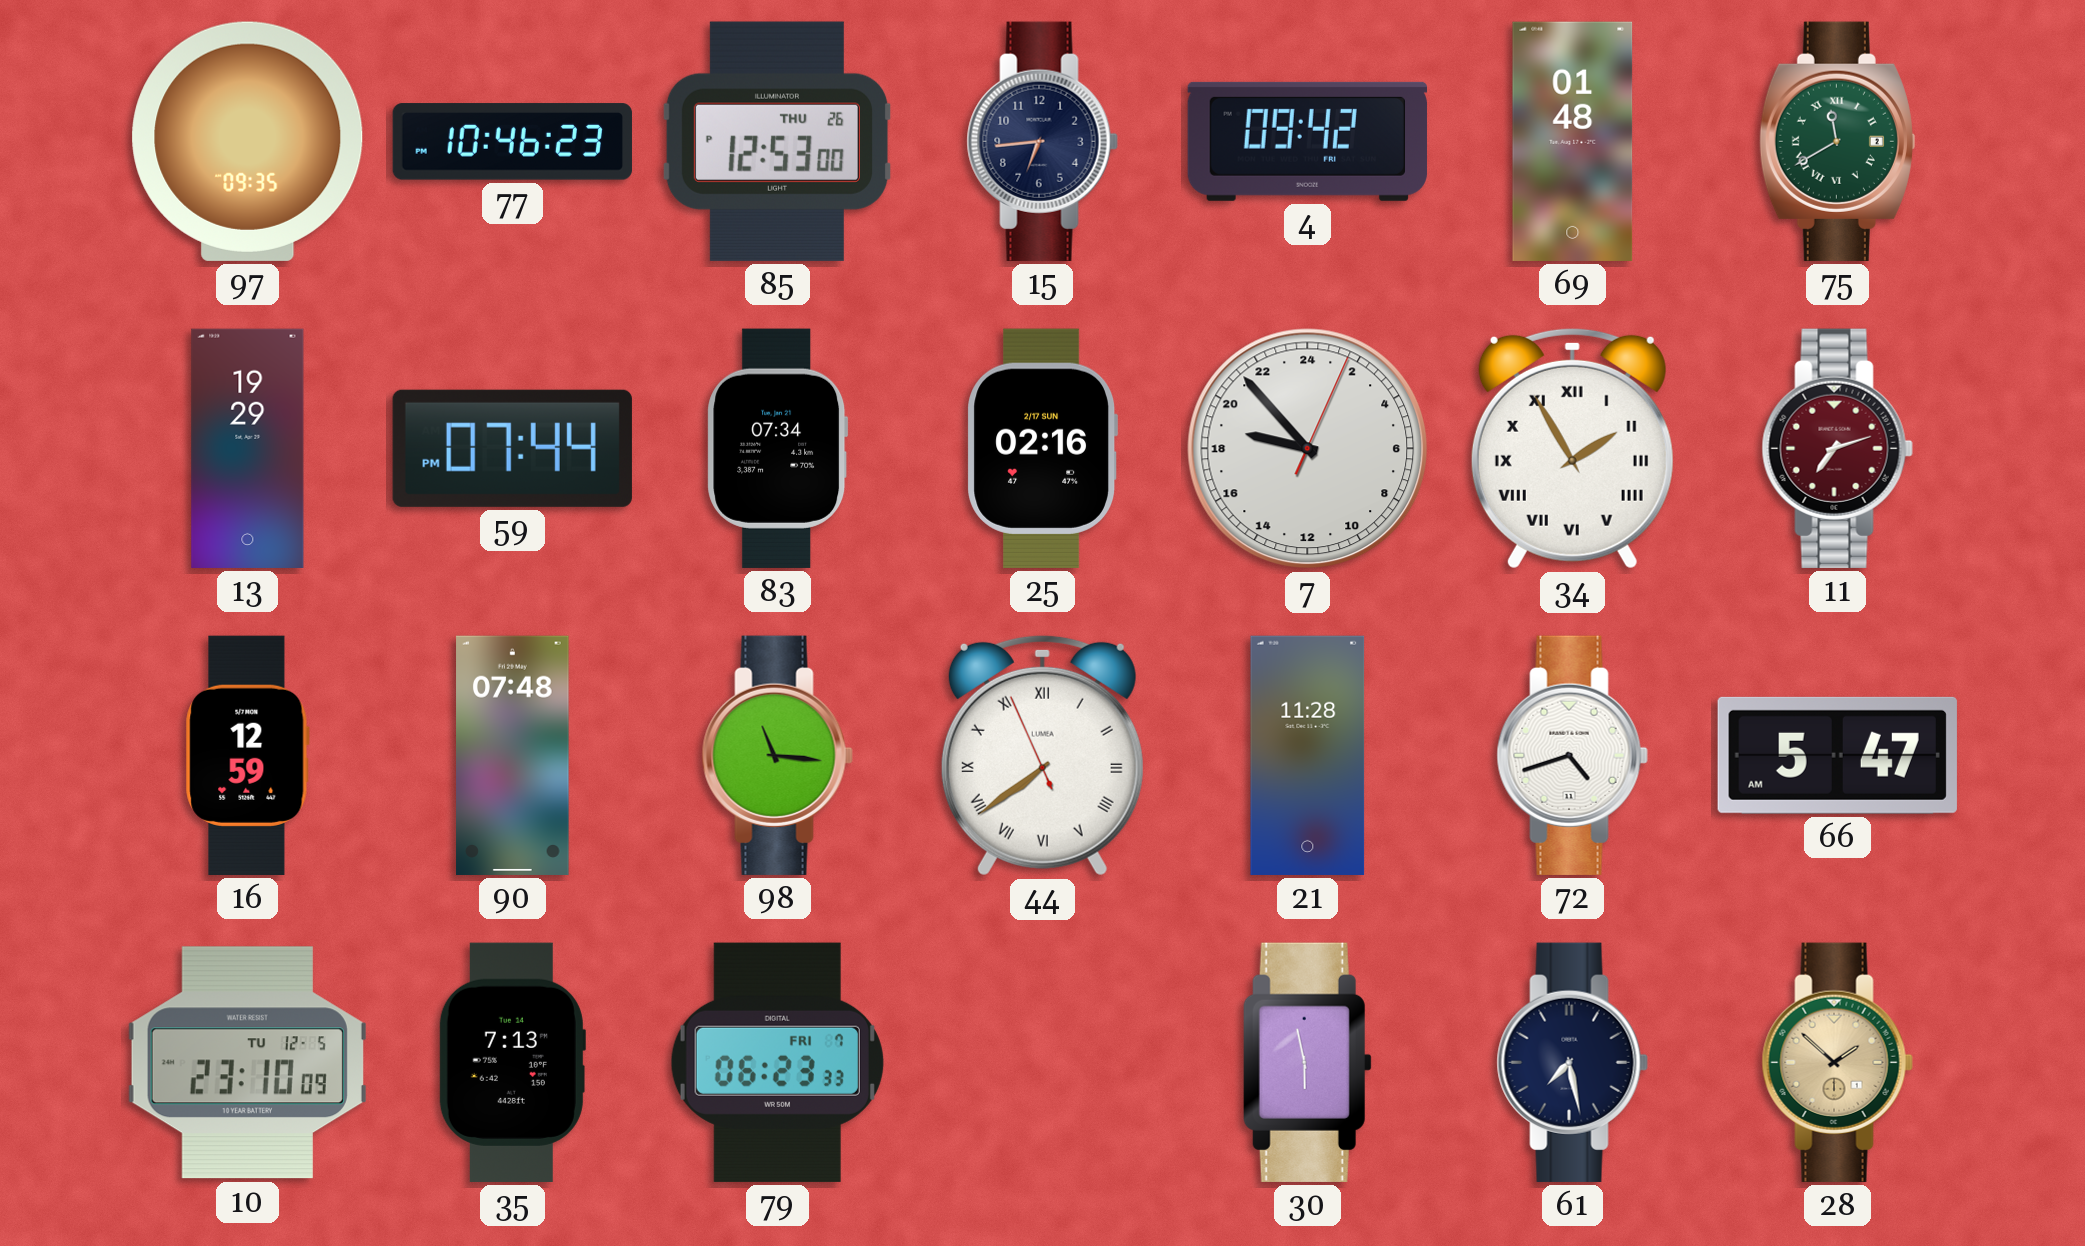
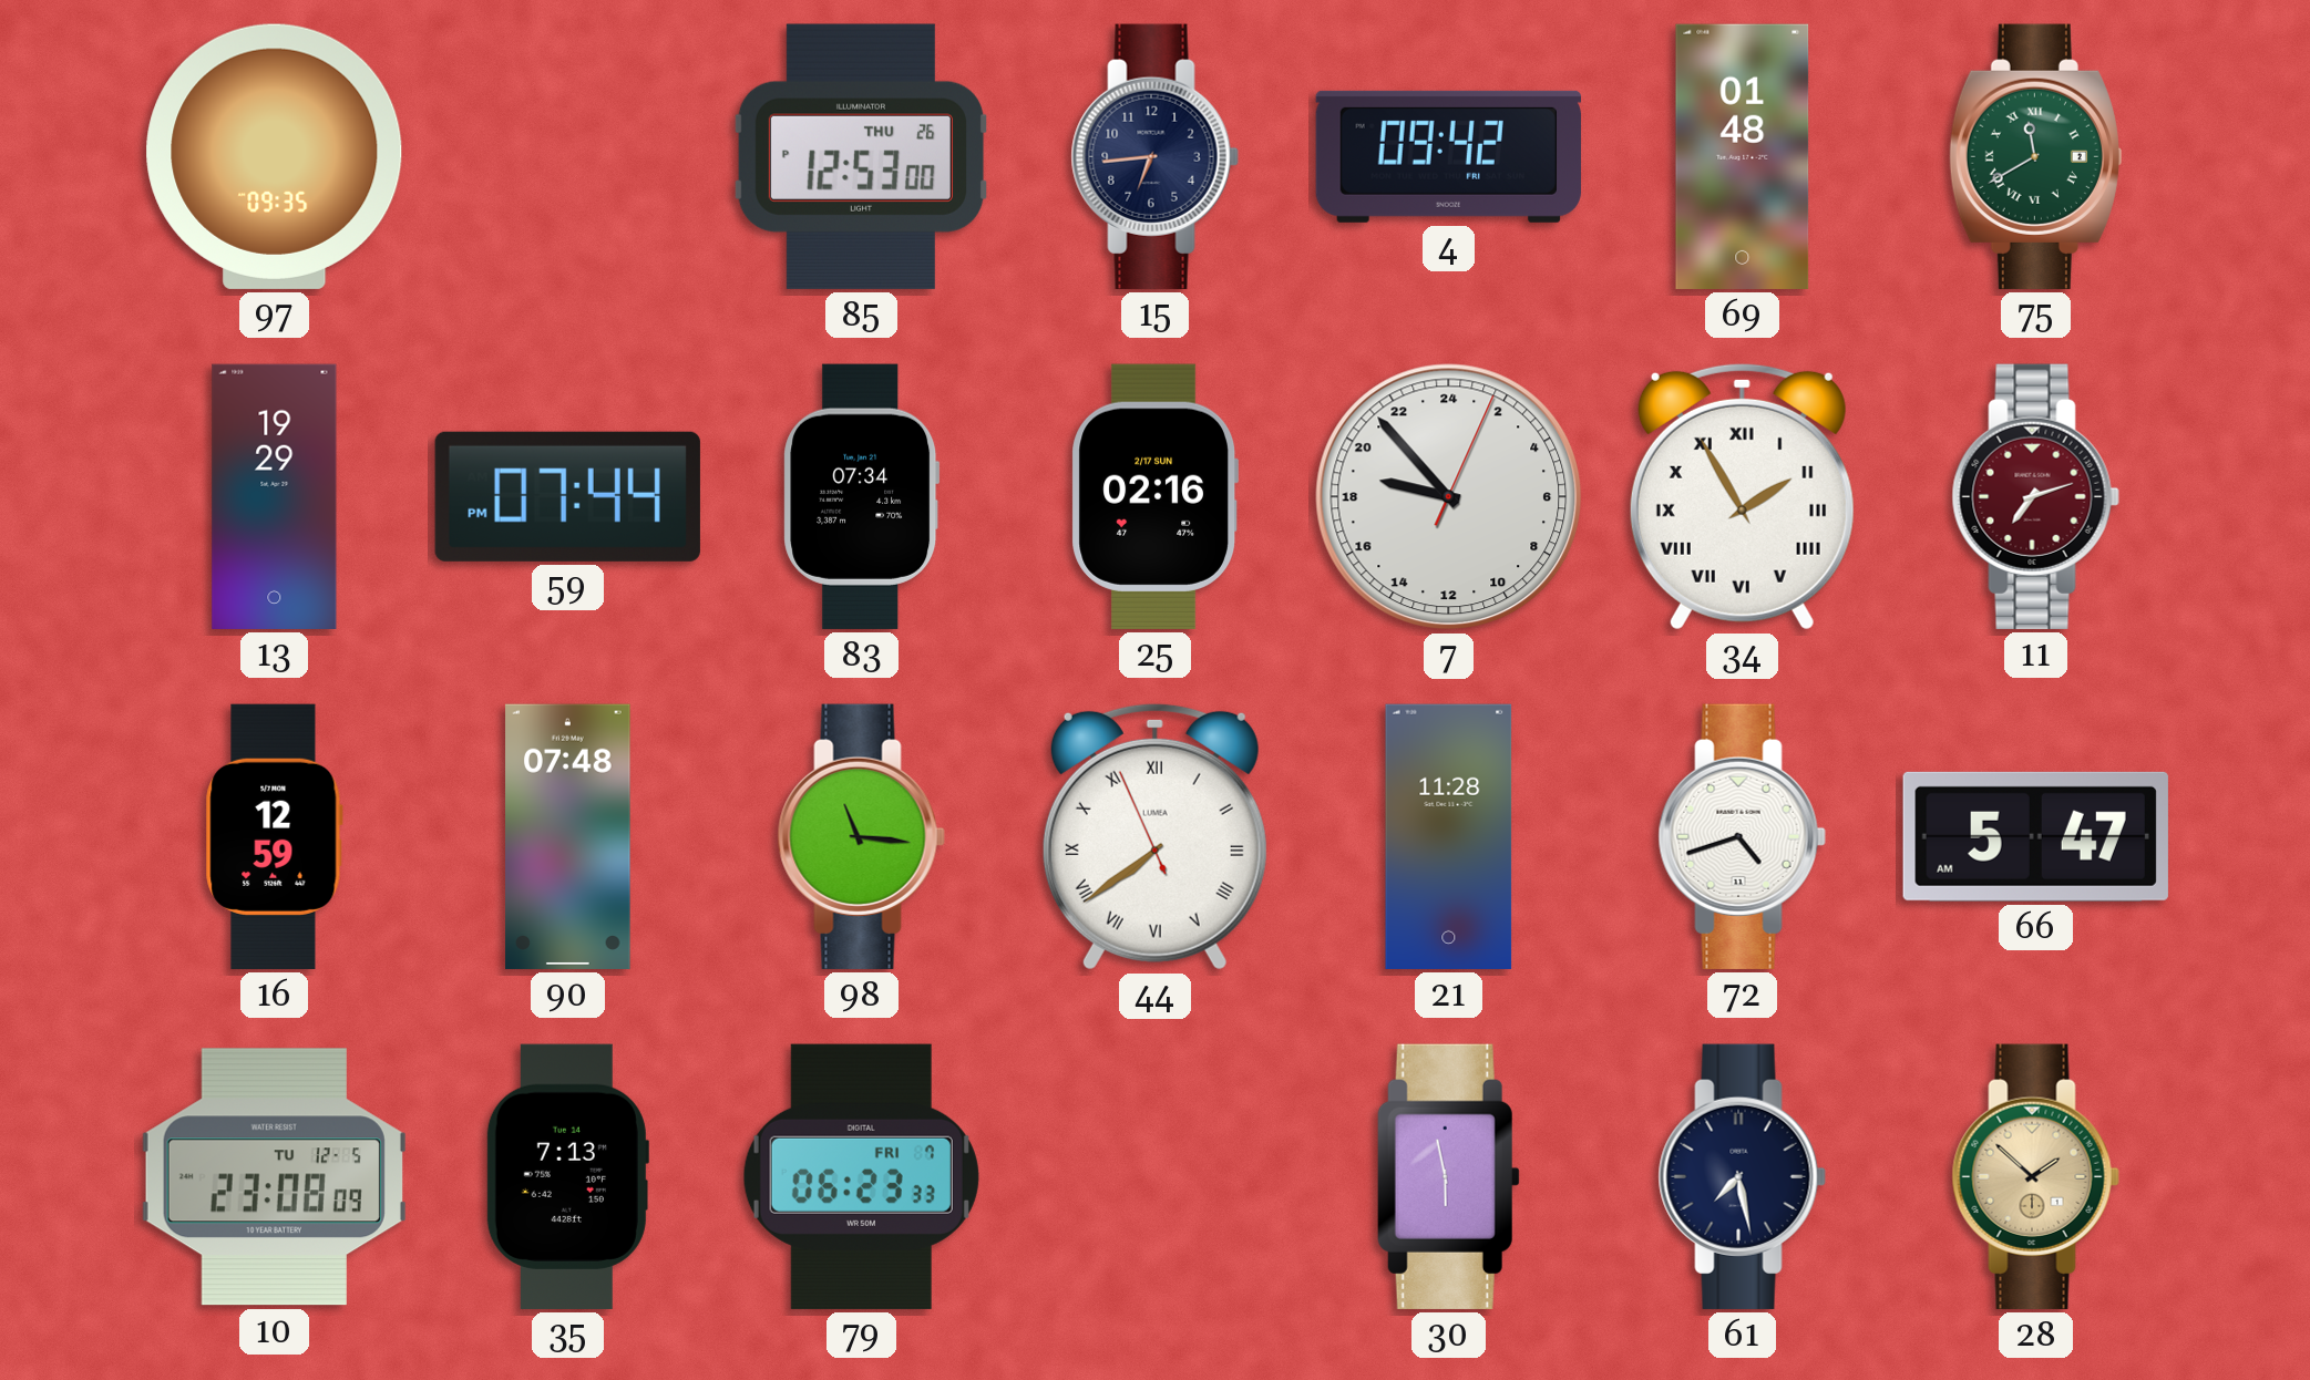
77: 10:46 -> none (512, 142)
10: 23:10 -> 23:08 (274, 1177)
